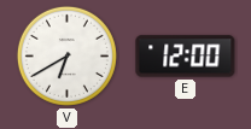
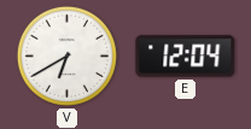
E: 12:00 -> 12:04 (186, 57)
